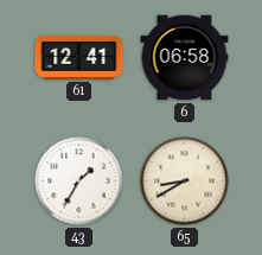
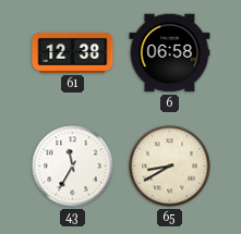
61: 12:41 -> 12:38 (73, 52)
43: 1:35 -> 11:35 (73, 167)
